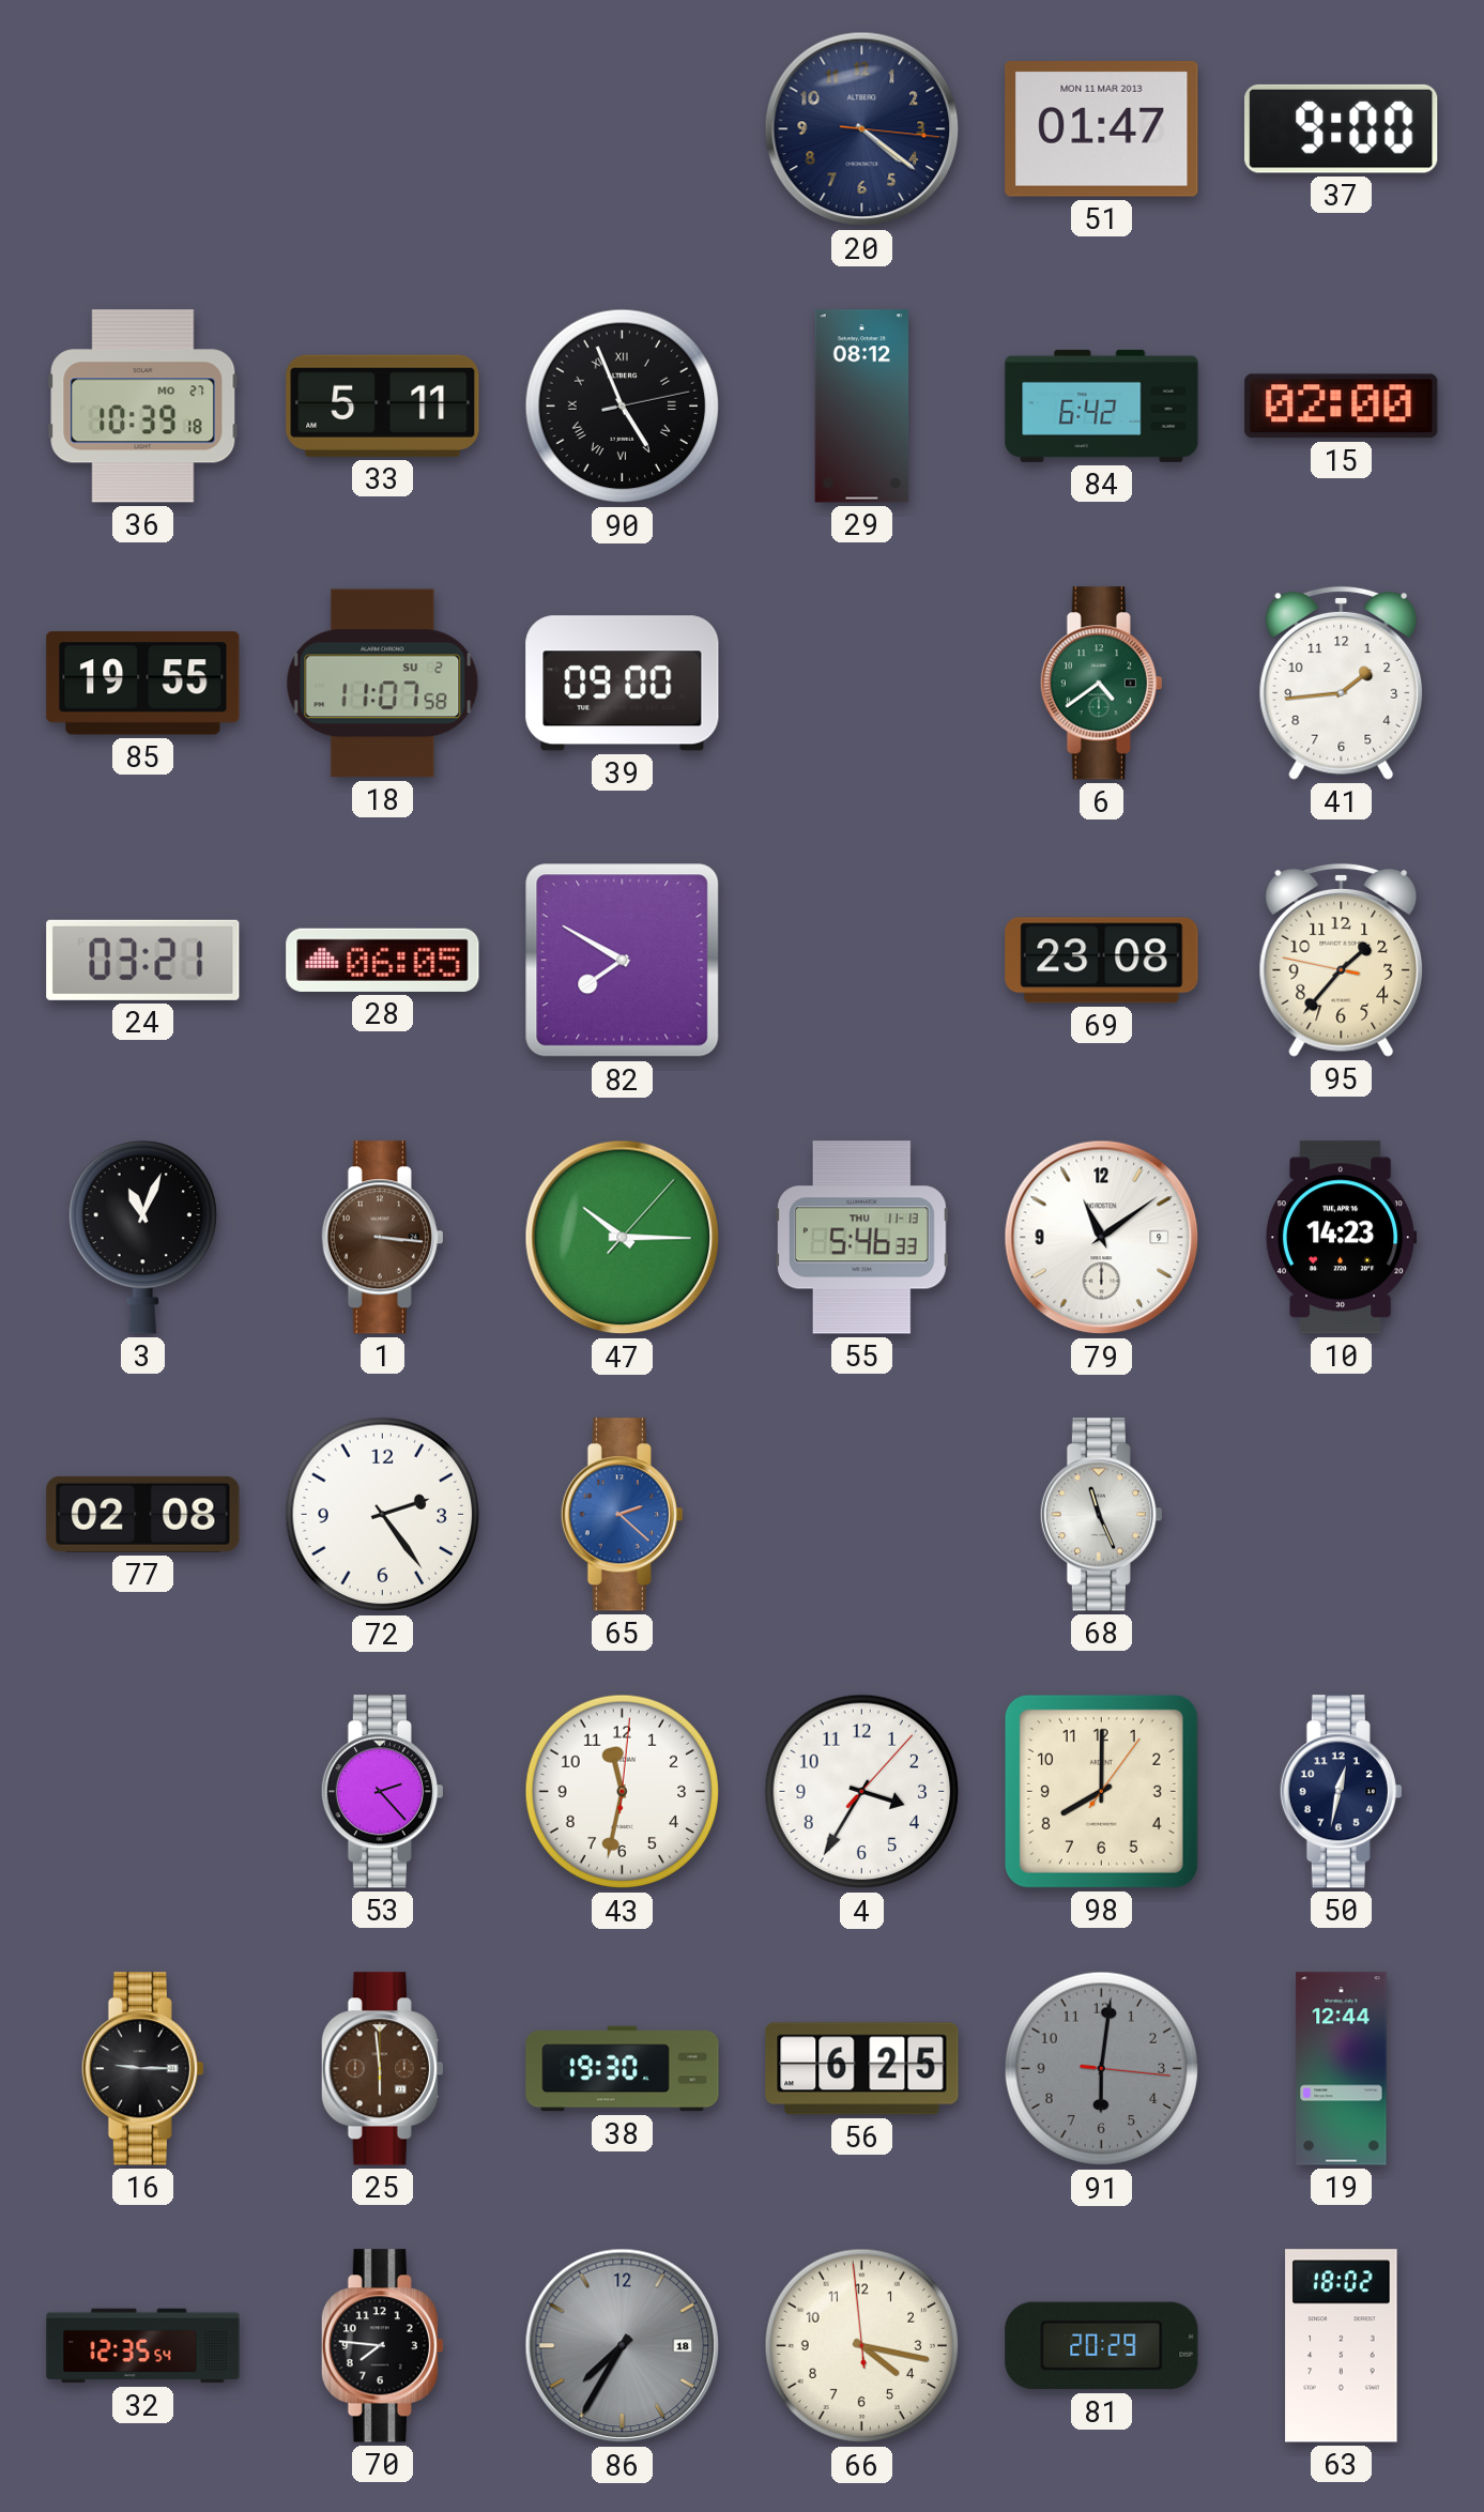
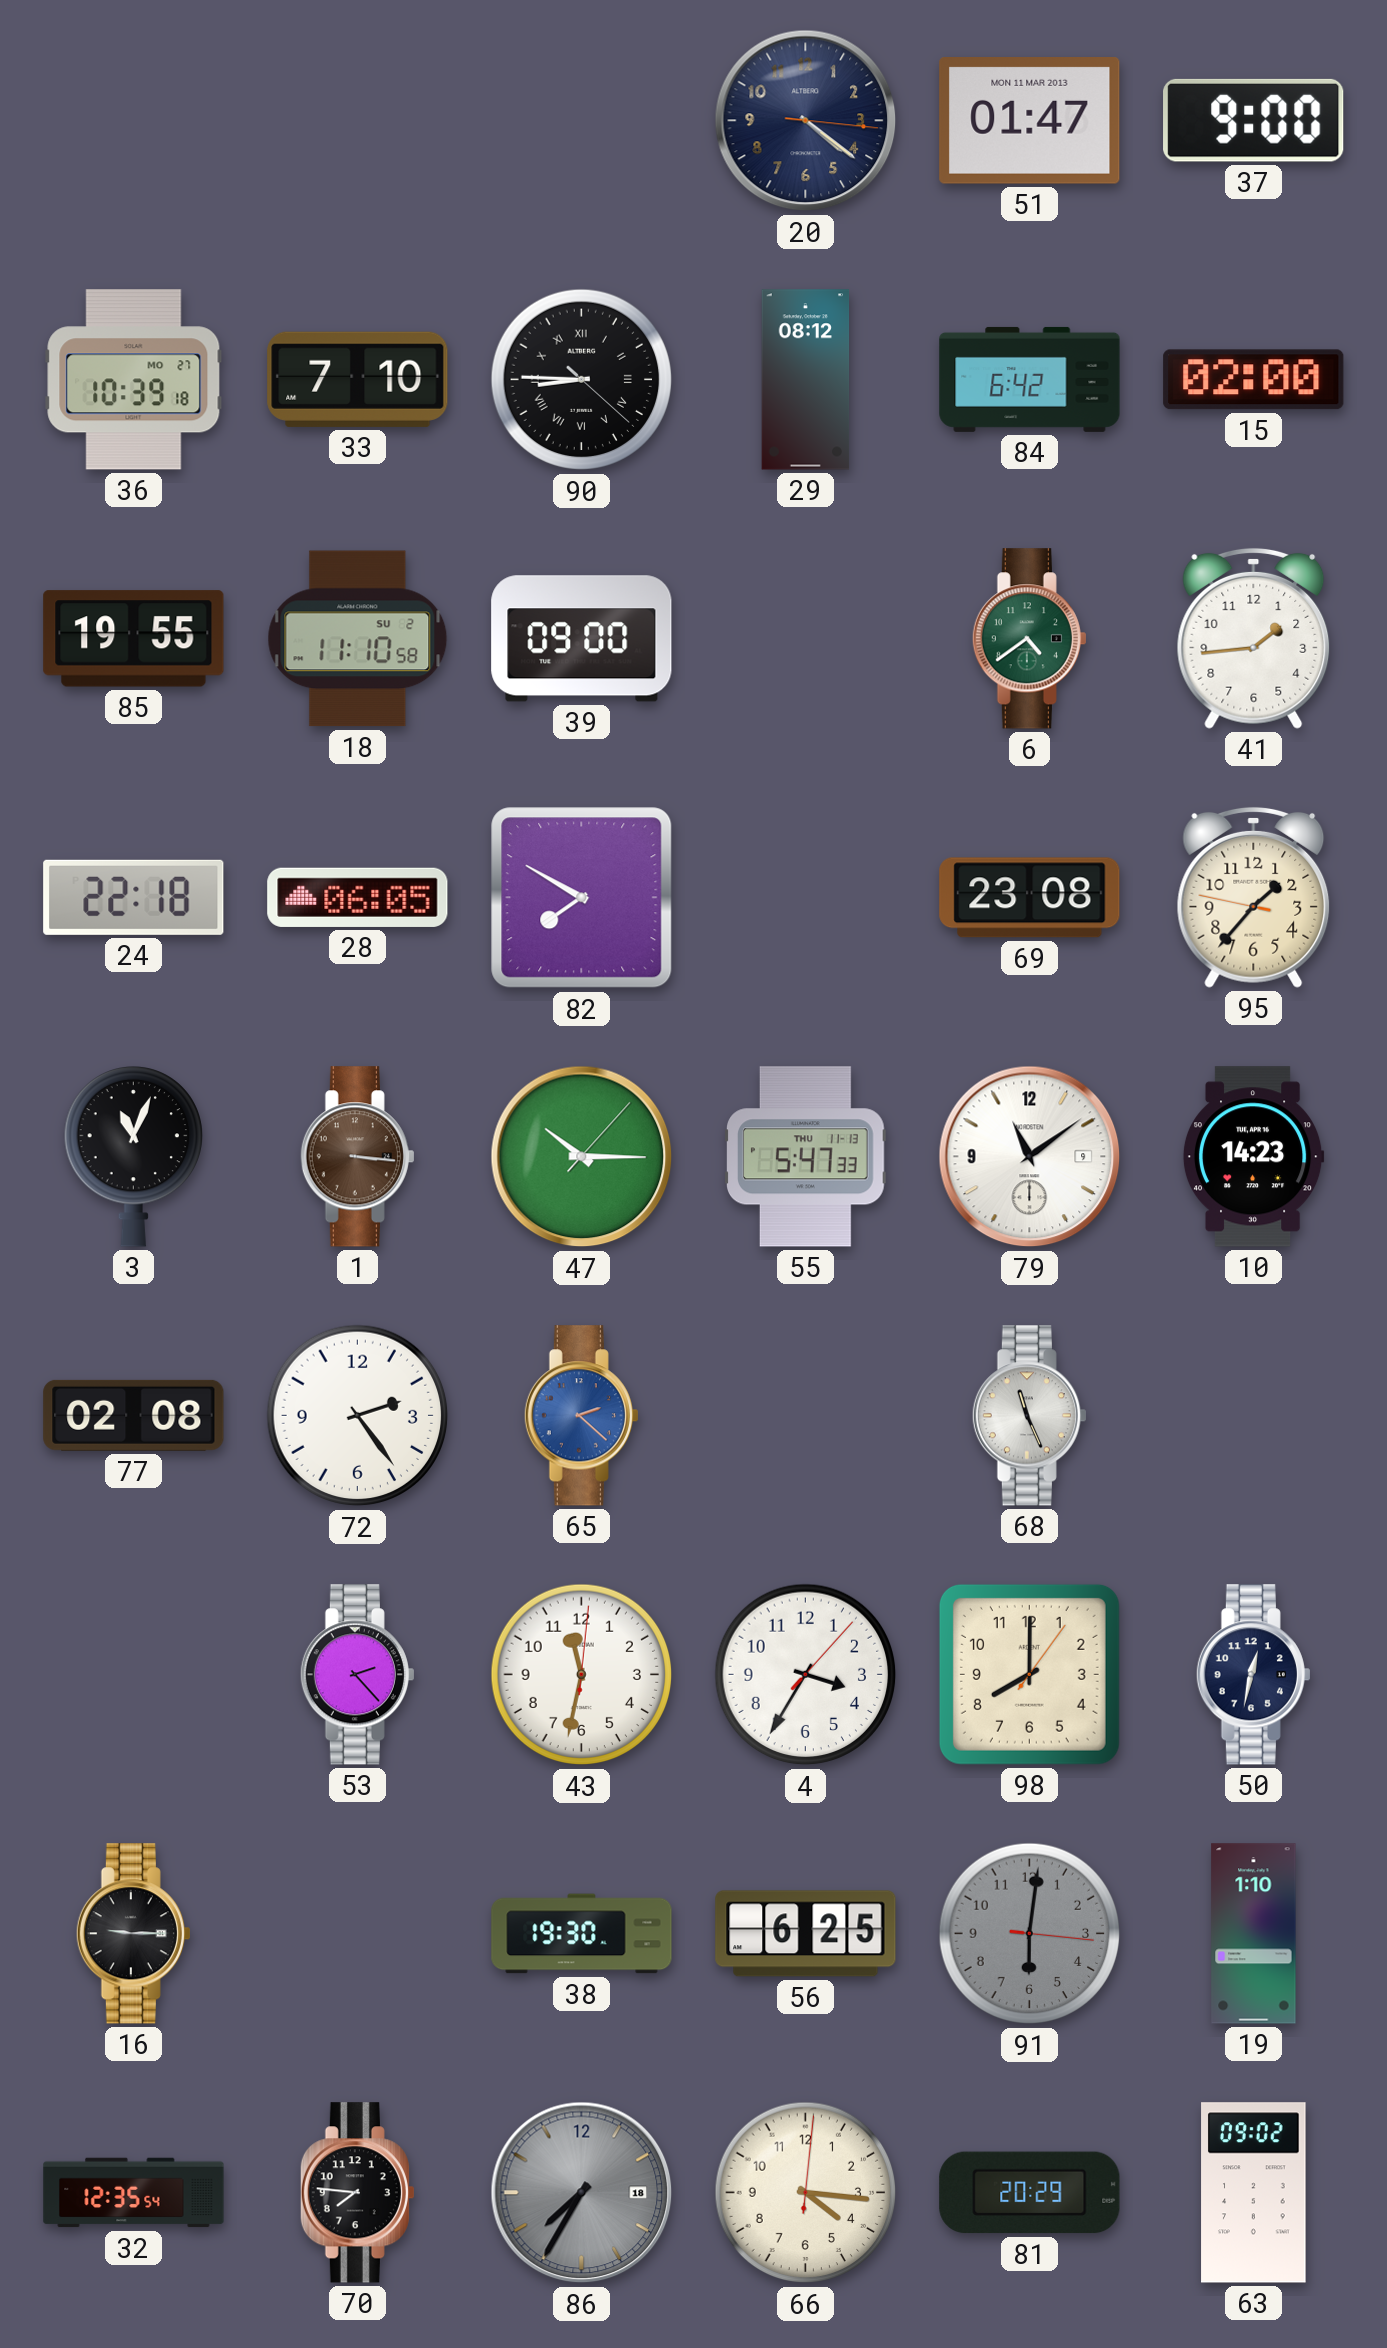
33: 5:11 -> 7:10 (358, 379)
90: 4:56 -> 8:45 (582, 380)
18: 11:07 -> 11:10 (358, 639)
24: 03:21 -> 22:18 (134, 897)
55: 5:46 -> 5:47 (806, 1157)
25: 5:59 -> none (382, 2069)
19: 12:44 -> 1:10 (1254, 1934)
66: 4:16:59 -> 4:16:01 (806, 2193)
63: 18:02 -> 09:02 (1254, 2193)
